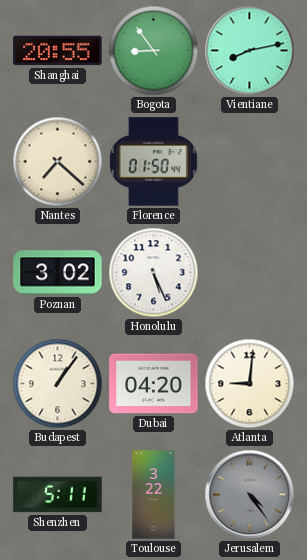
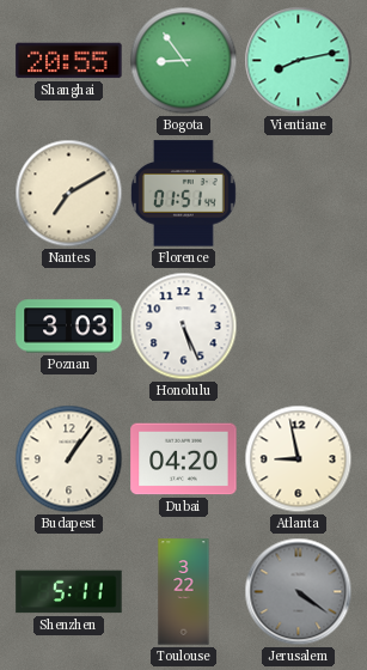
Nantes: 7:22 -> 7:10 (69, 194)
Florence: 01:50 -> 01:51 (183, 194)
Poznan: 3:02 -> 3:03 (69, 327)
Atlanta: 9:01 -> 8:58 (299, 459)
Jerusalem: 4:24 -> 4:21 (299, 592)
